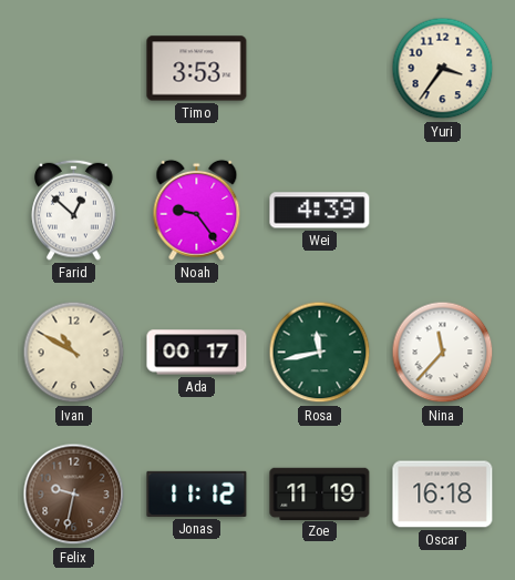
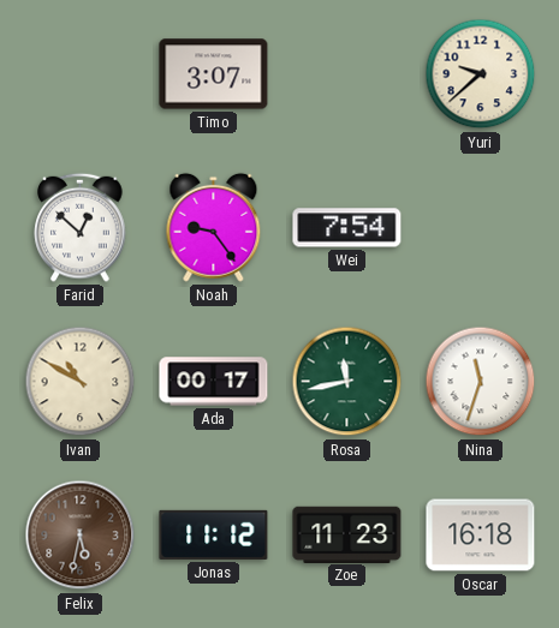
Timo: 3:53 -> 3:07 (214, 74)
Yuri: 3:36 -> 9:38 (481, 74)
Wei: 4:39 -> 7:54 (347, 228)
Nina: 11:37 -> 11:33 (481, 382)
Felix: 9:32 -> 5:32 (81, 536)
Zoe: 11:19 -> 11:23 (347, 534)
